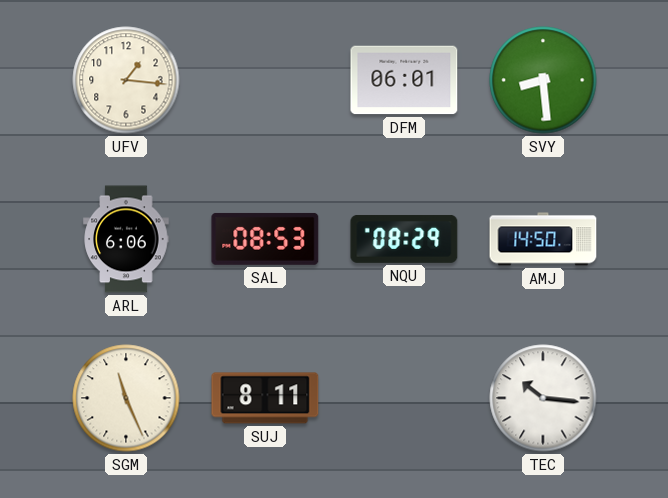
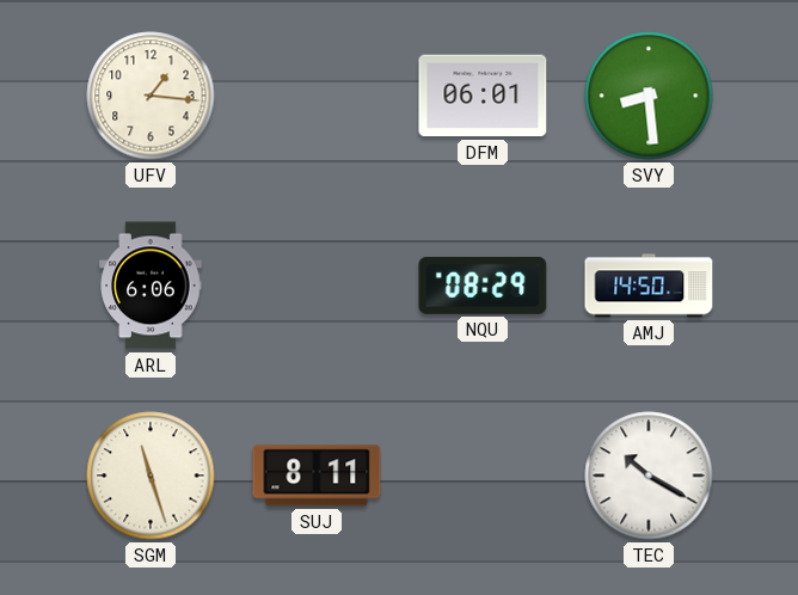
SAL: 08:53 -> none (265, 239)
SGM: 11:26 -> 11:27 (151, 476)
TEC: 10:16 -> 10:20 (649, 476)
